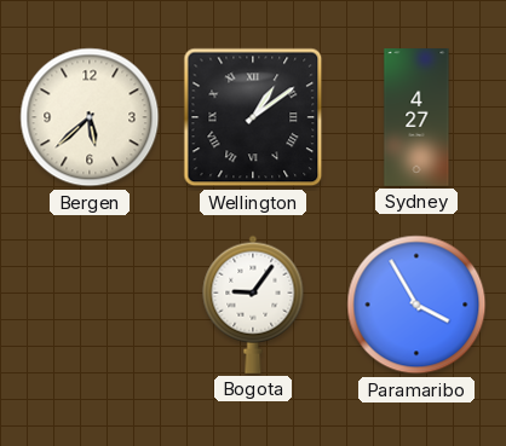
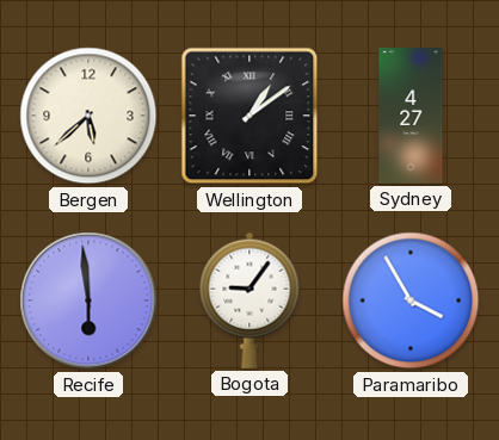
Recife: none -> 5:59 (88, 300)
